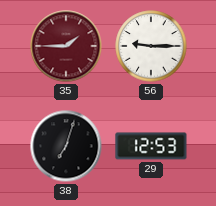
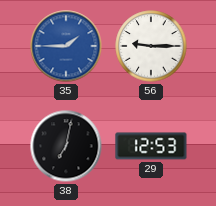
35 dial: burgundy -> blue (66, 46)
38: 7:03 -> 7:02 (66, 146)
